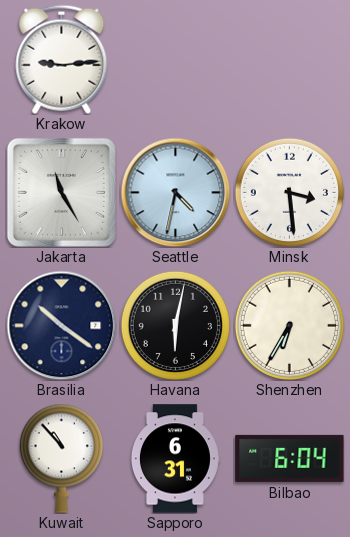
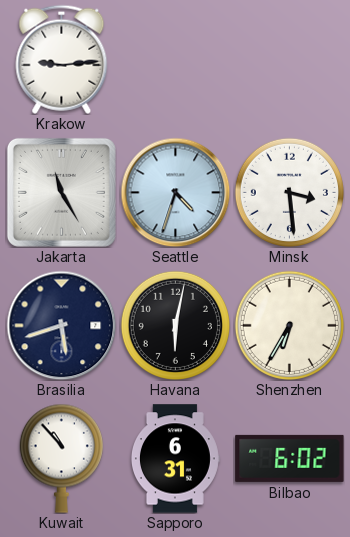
Seattle: 4:32 -> 4:33 (175, 192)
Brasilia: 10:21 -> 5:42 (61, 325)
Bilbao: 6:04 -> 6:02 (290, 458)
